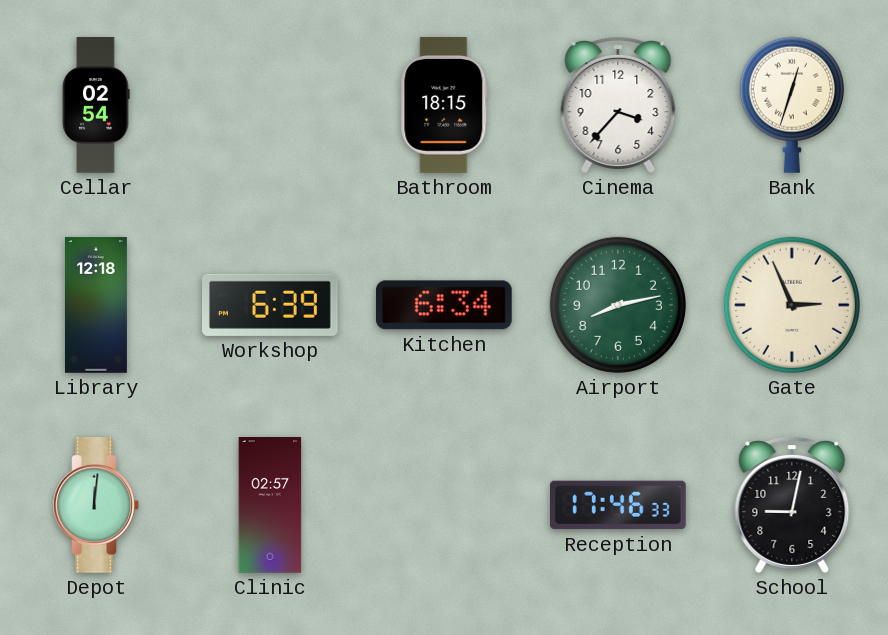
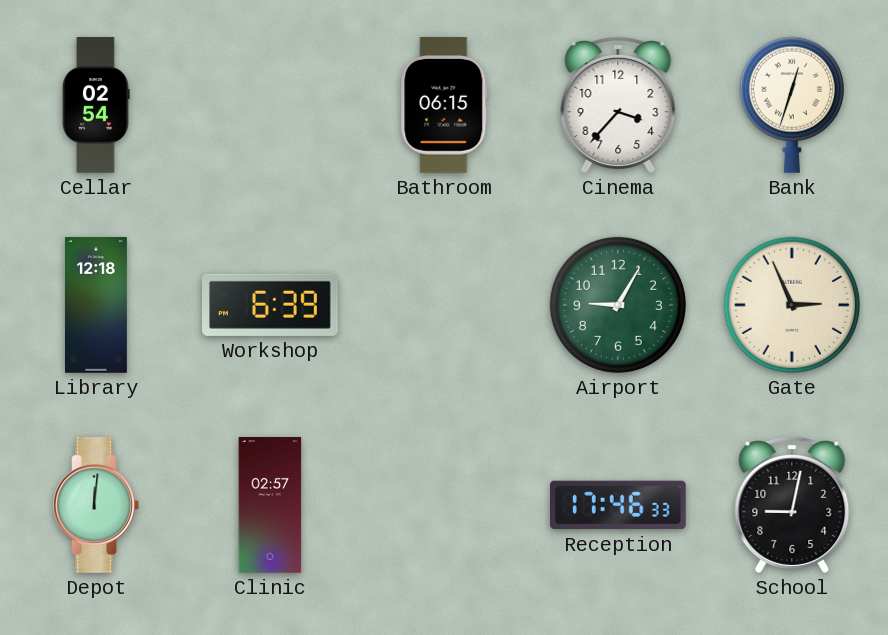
Bathroom: 18:15 -> 06:15 (444, 105)
Kitchen: 6:34 -> none (444, 305)
Airport: 8:13 -> 9:05 (618, 305)
